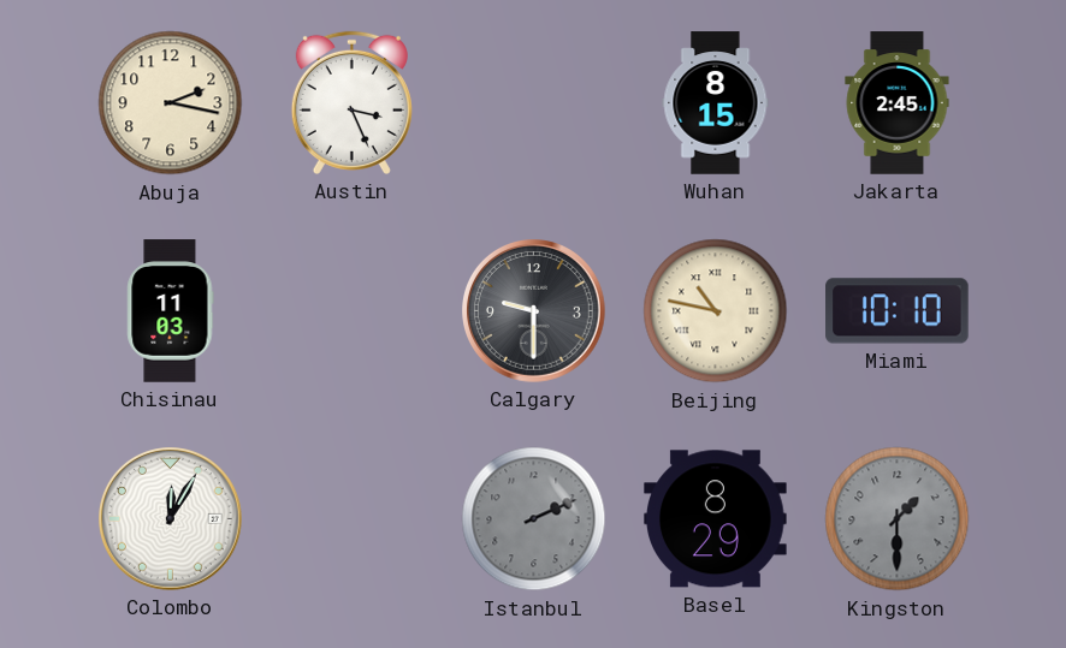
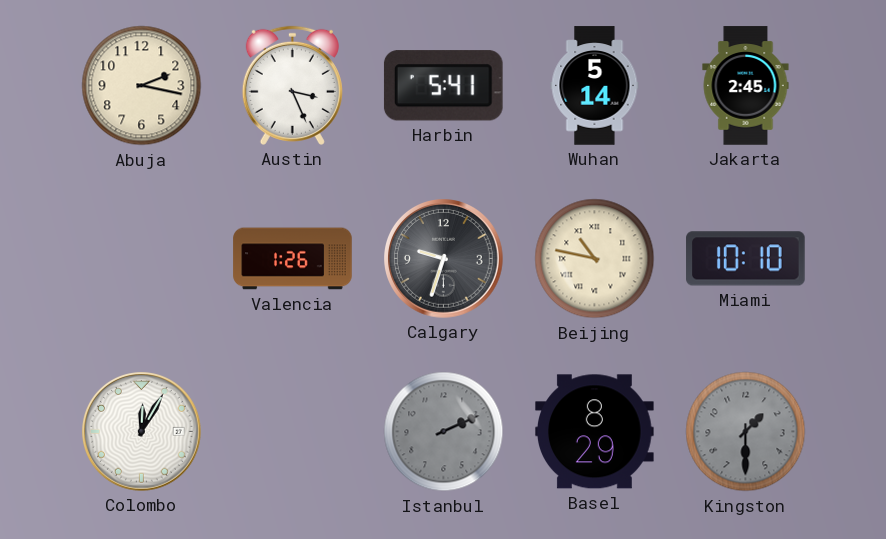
Harbin: none -> 5:41 (443, 86)
Wuhan: 8:15 -> 5:14 (595, 86)
Chisinau: 11:03 -> none (171, 311)
Valencia: none -> 1:26 (293, 259)
Calgary: 9:30 -> 9:33 (444, 259)
